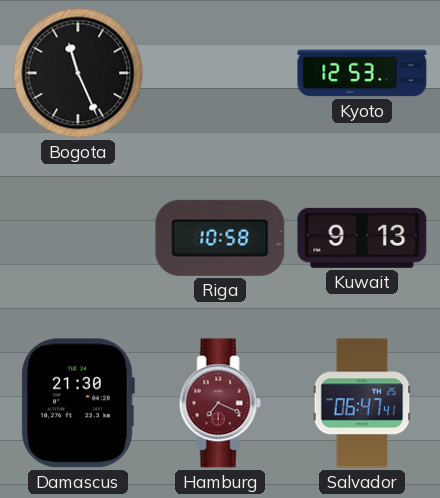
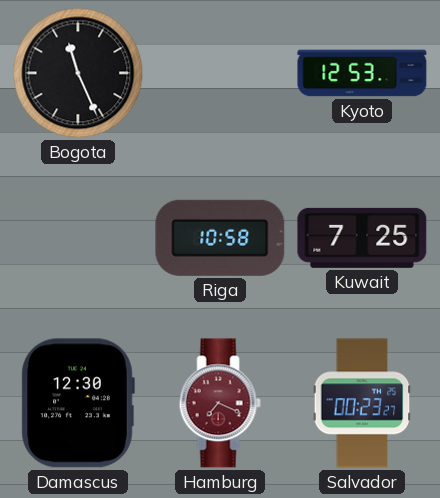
Kuwait: 9:13 -> 7:25 (362, 238)
Damascus: 21:30 -> 12:30 (78, 403)
Salvador: 06:47 -> 00:23 (362, 403)
